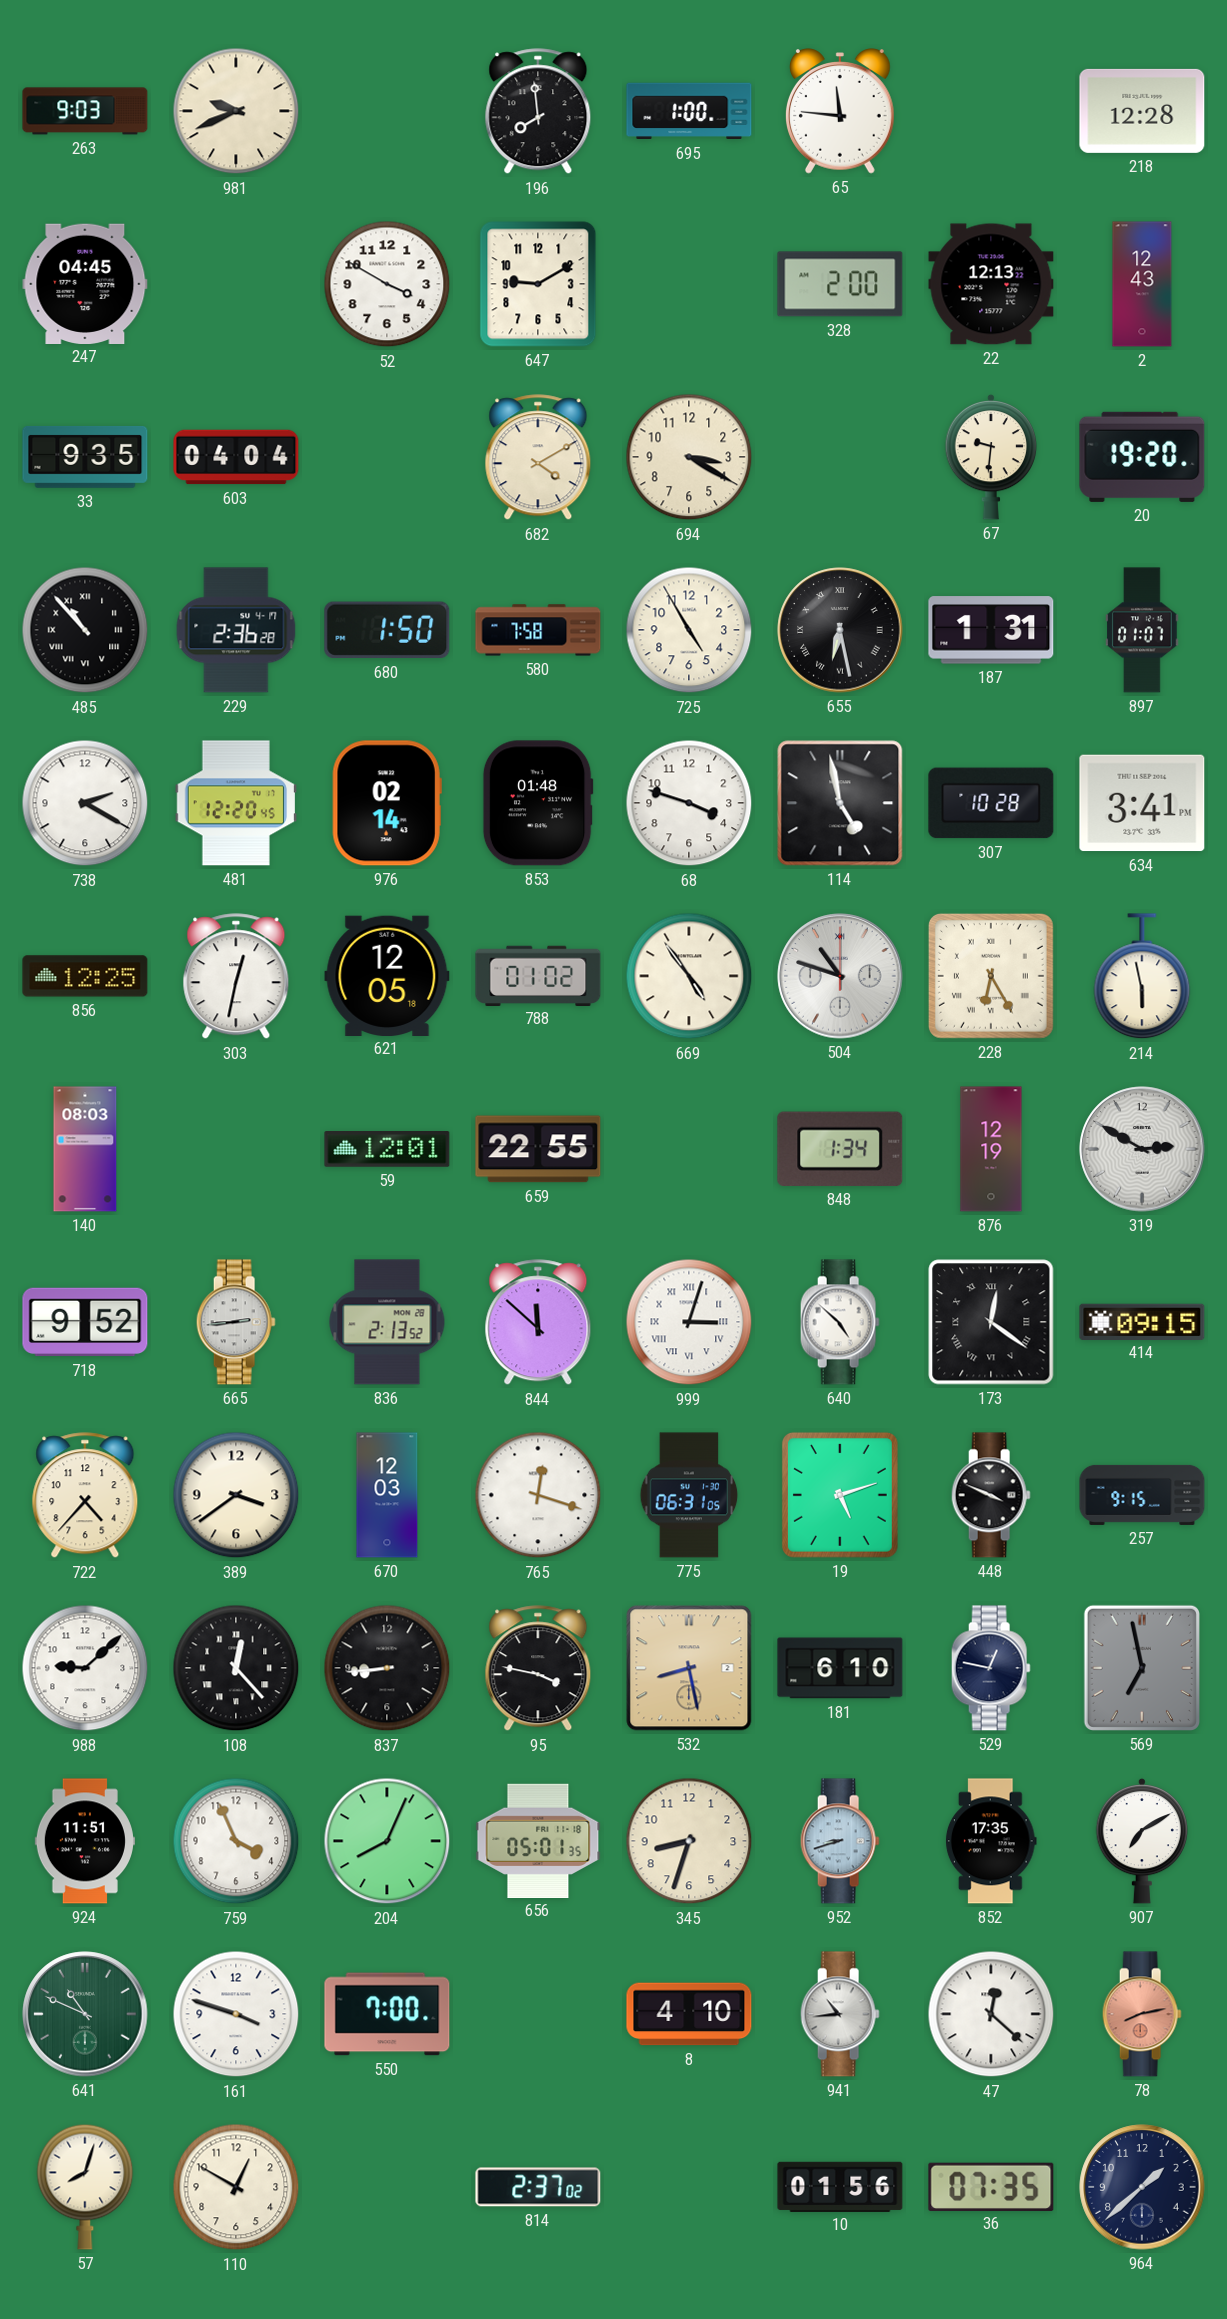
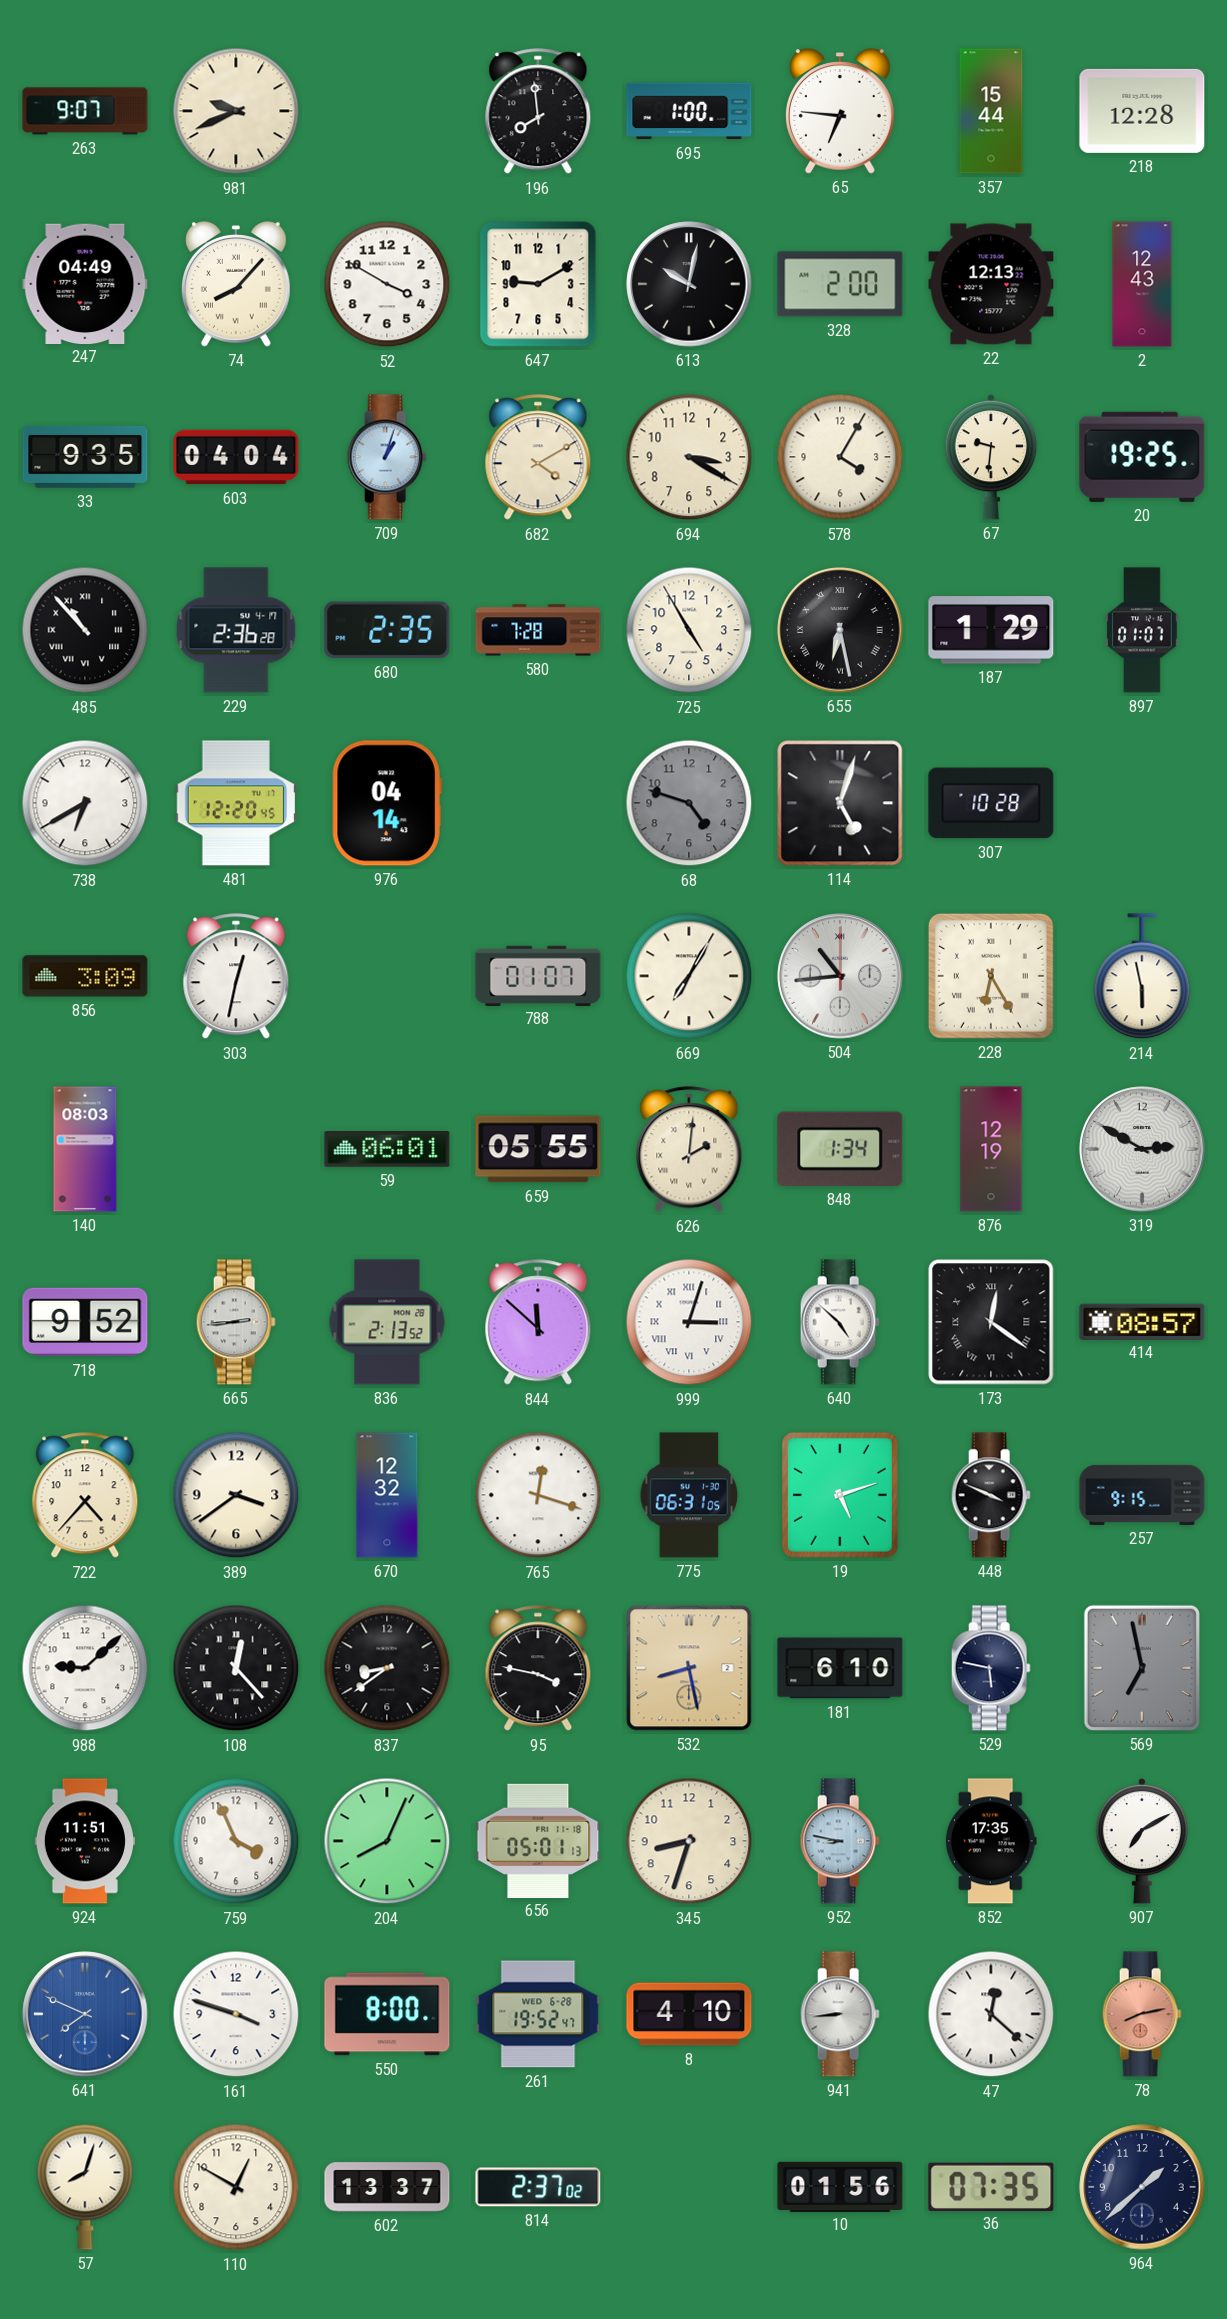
263: 9:03 -> 9:07 (85, 111)
65: 11:46 -> 6:46 (840, 111)
357: none -> 15:44 (991, 111)
247: 04:45 -> 04:49 (85, 283)
74: none -> 8:07 (236, 284)
613: none -> 10:02 (689, 284)
709: none -> 1:03 (387, 457)
578: none -> 4:05 (840, 457)
20: 19:20 -> 19:25 (1142, 457)
680: 1:50 -> 2:35 (387, 630)
580: 7:58 -> 7:28 (538, 630)
187: 1:31 -> 1:29 (991, 630)
738: 2:20 -> 6:40 (85, 803)
976: 02:14 -> 04:14 (387, 803)
853: 01:48 -> none (538, 803)
68: 3:48 -> 4:48 (689, 803)
68 dial: white -> grey (689, 803)
114: 4:58 -> 5:03 (840, 803)
634: 3:41 -> none (1142, 803)
856: 12:25 -> 3:09 (85, 976)
621: 12:05 -> none (387, 975)
788: 01:02 -> 01:07 (538, 975)
669: 4:54 -> 7:05 (689, 976)
504: 10:48 -> 10:44 (840, 976)
59: 12:01 -> 06:01 (387, 1149)
659: 22:55 -> 05:55 (538, 1149)
626: none -> 2:01 (689, 1150)
414: 09:15 -> 08:57 (1142, 1321)
670: 12:03 -> 12:32 (387, 1495)
837: 8:44 -> 8:39 (387, 1668)
529: 12:47 -> 5:47 (991, 1668)
656: 05:01:35 -> 05:01:13 (538, 1840)
952: 8:42 -> 8:47 (840, 1841)
641: 10:49 -> 7:49 (85, 2014)
641 dial: green -> blue (85, 2014)
550: 7:00 -> 8:00 (387, 2014)
261: none -> 19:52 (538, 2014)
941: 10:44 -> 8:44 (840, 2014)
602: none -> 13:37 (387, 2187)
